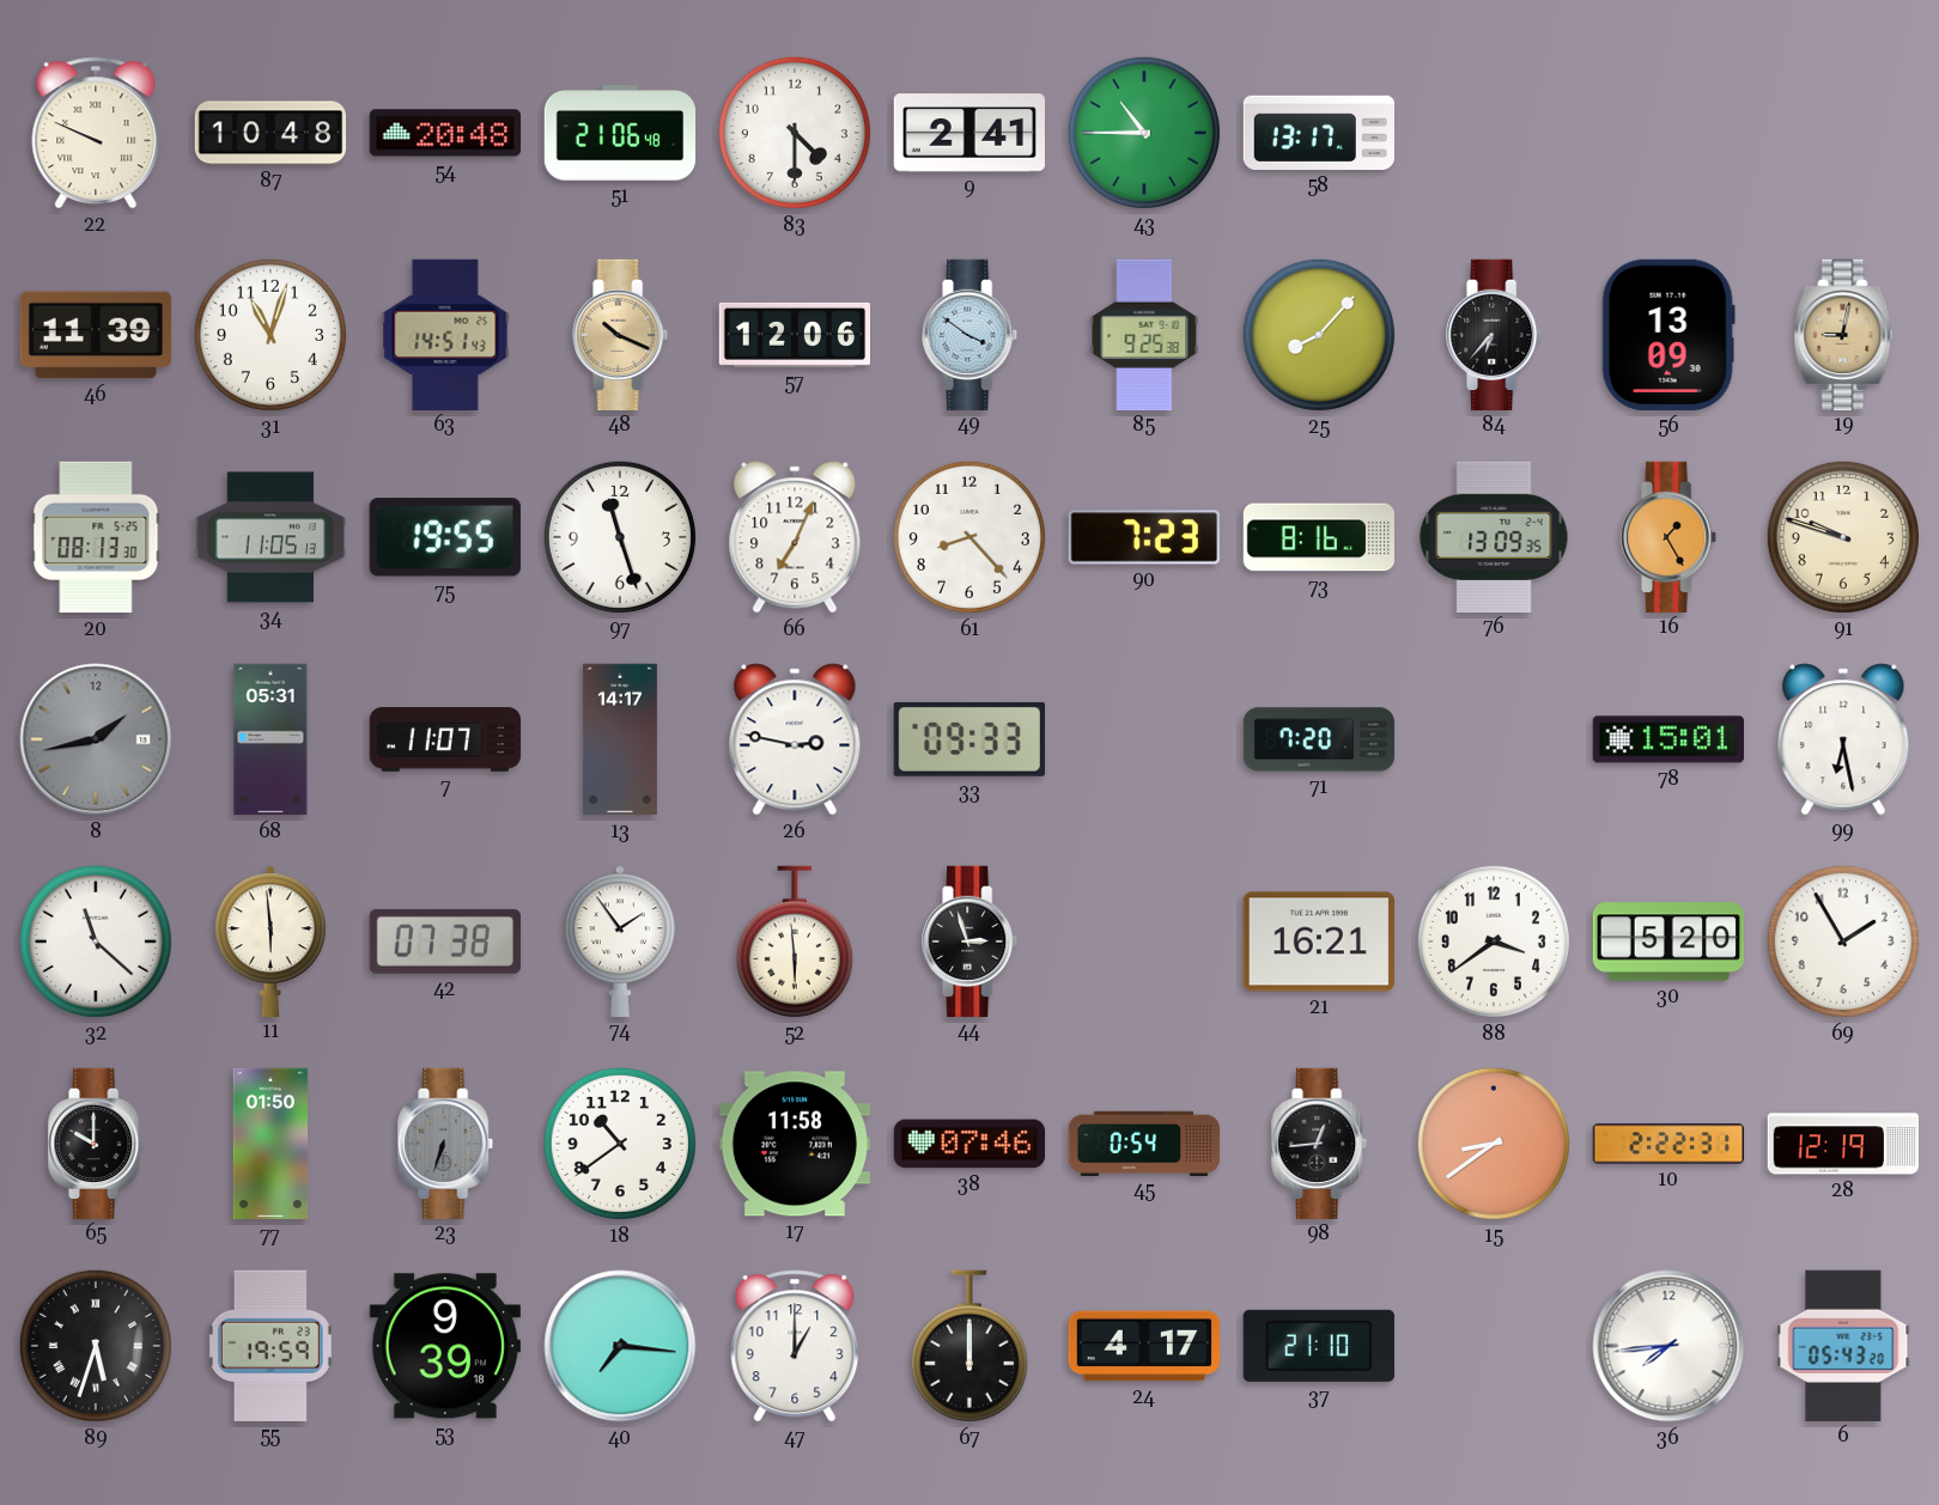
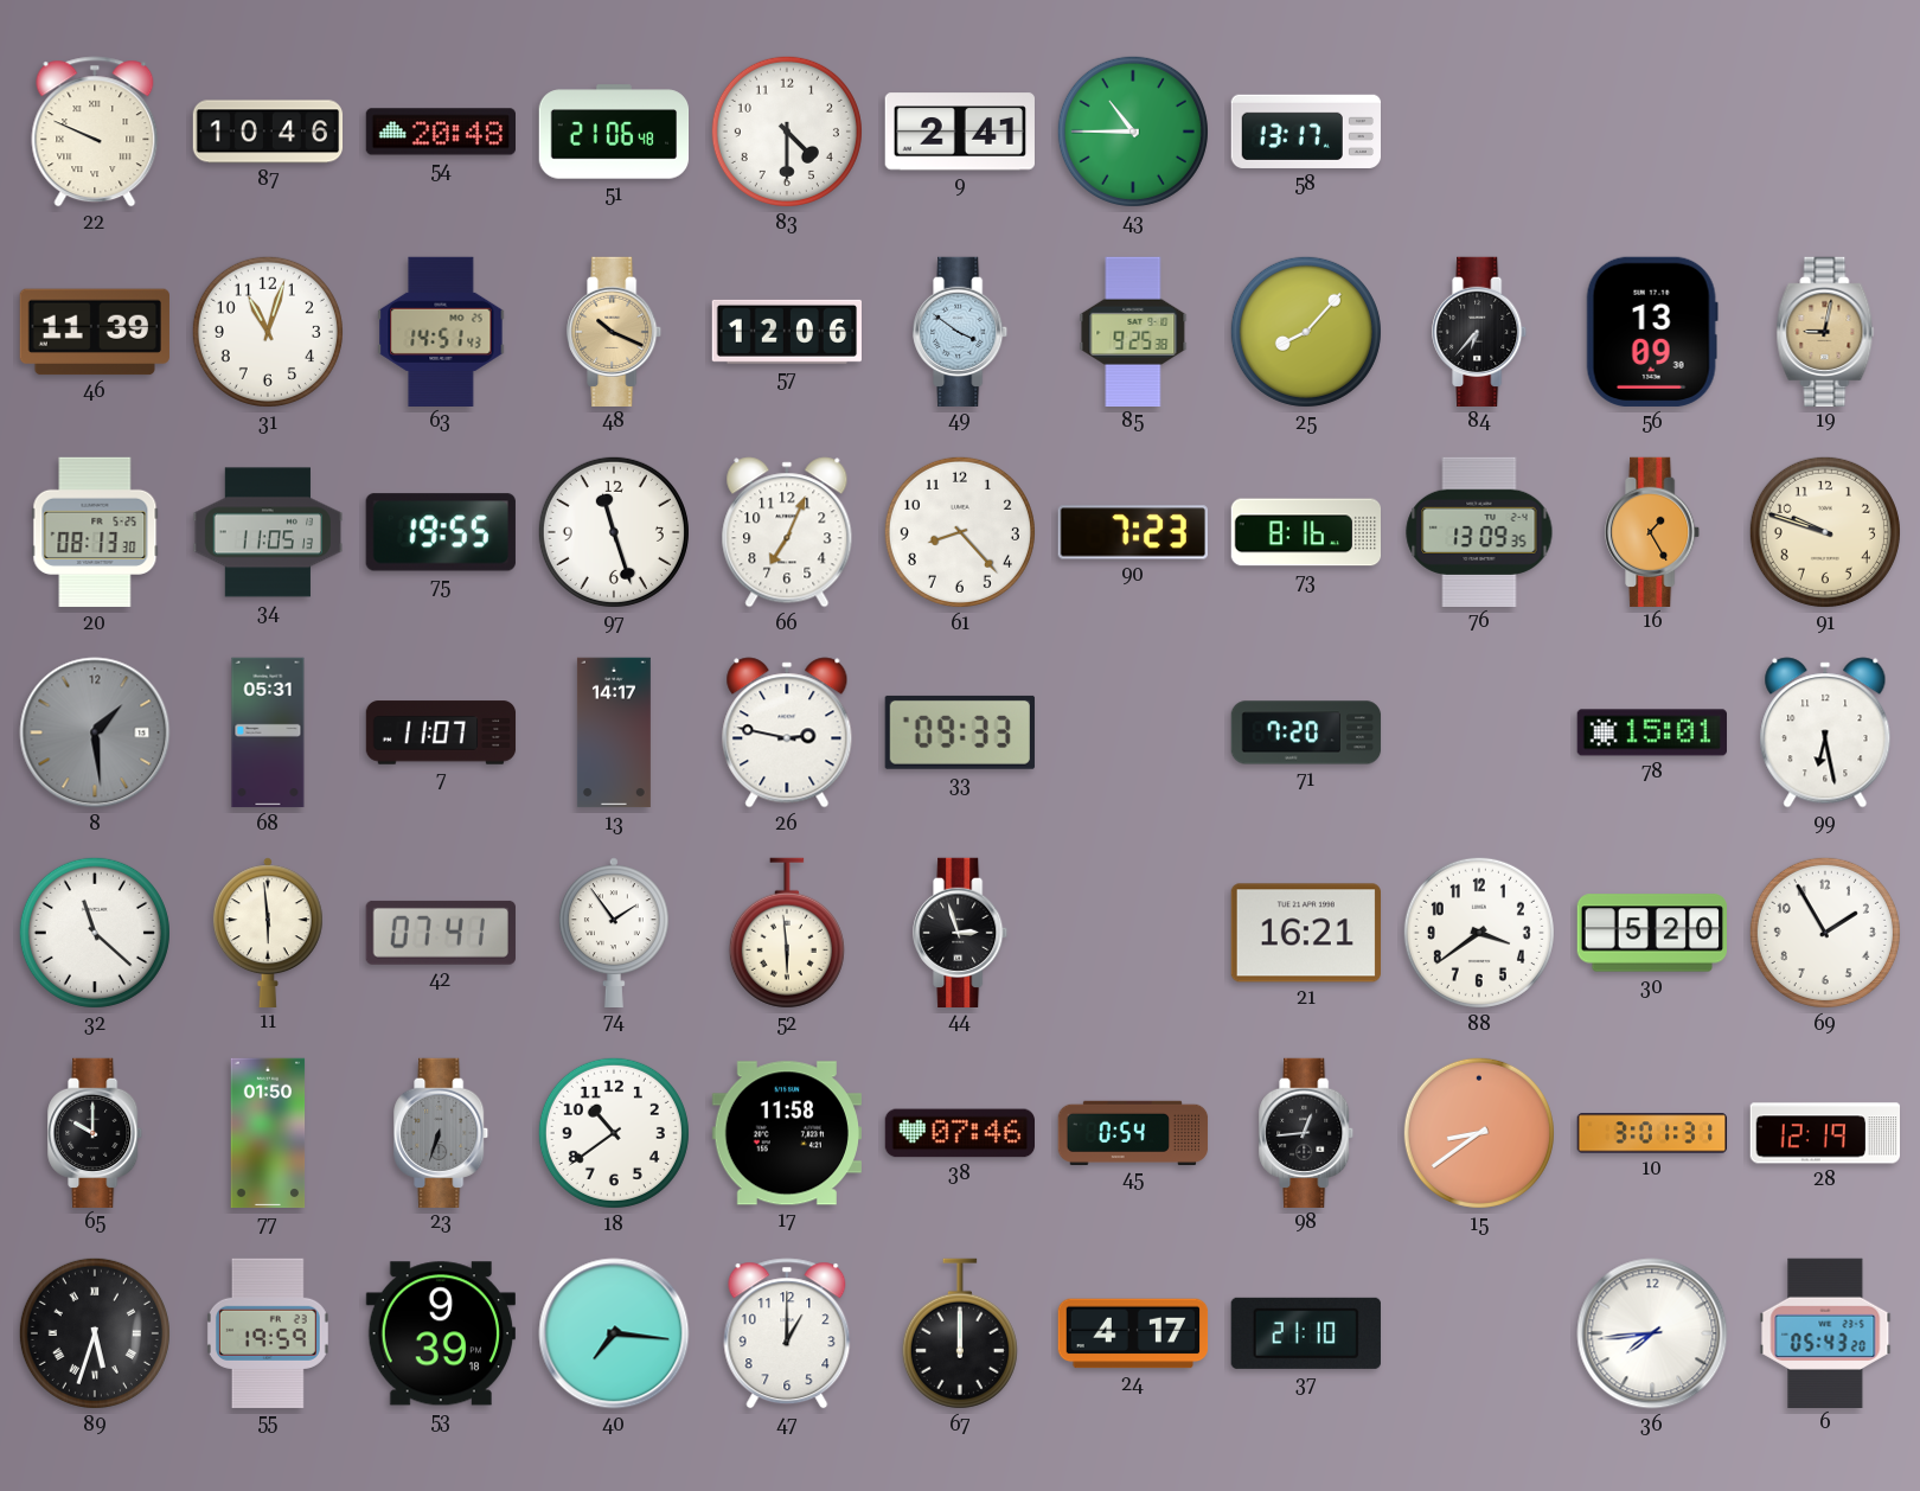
87: 10:48 -> 10:46 (268, 132)
8: 1:43 -> 1:29 (95, 732)
42: 07:38 -> 07:41 (441, 933)
10: 2:22 -> 3:01 (1652, 1133)
